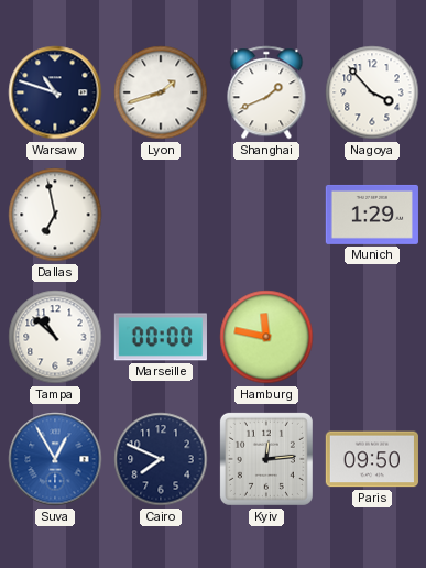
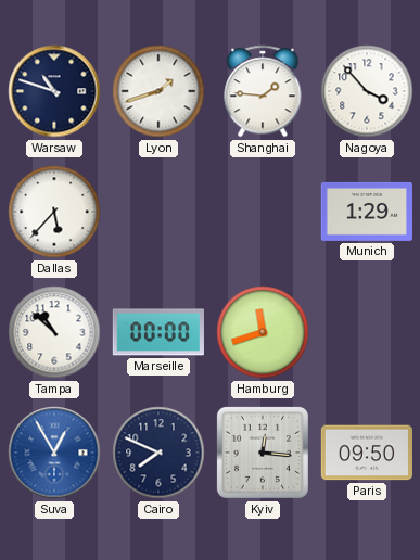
Shanghai: 1:41 -> 1:46 (263, 91)
Dallas: 6:58 -> 5:37 (54, 212)
Hamburg: 11:47 -> 11:42 (263, 332)
Kyiv: 12:14 -> 12:16 (263, 453)
